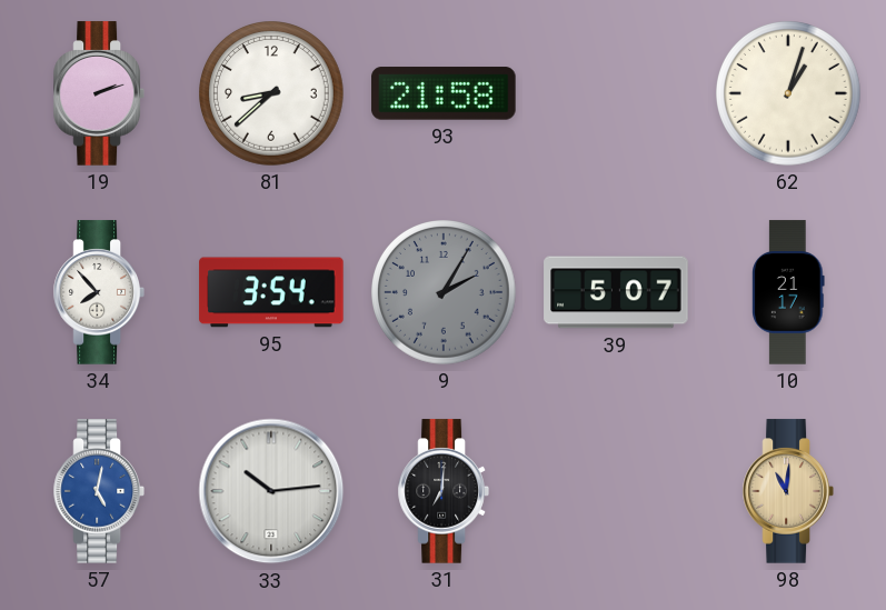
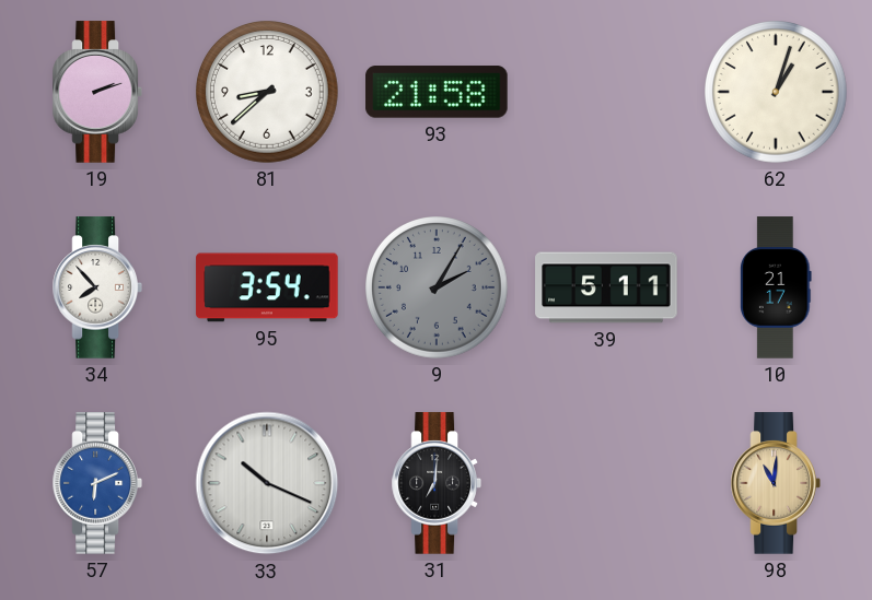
39: 5:07 -> 5:11 (606, 287)
57: 5:02 -> 6:11 (97, 483)
33: 10:14 -> 10:19 (267, 483)
